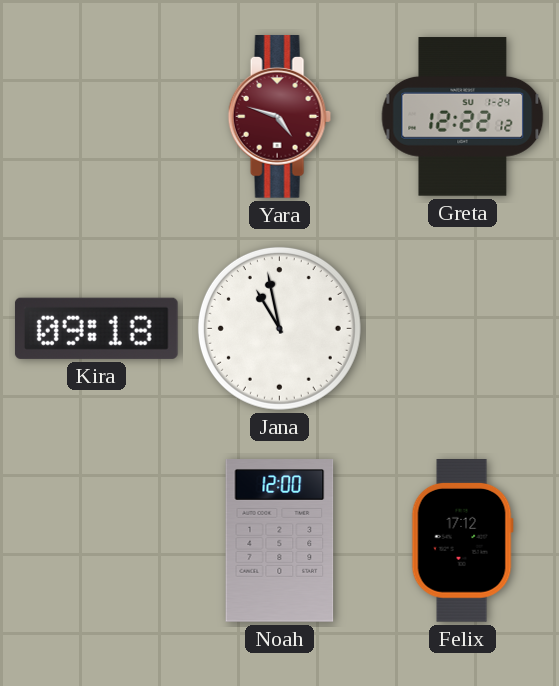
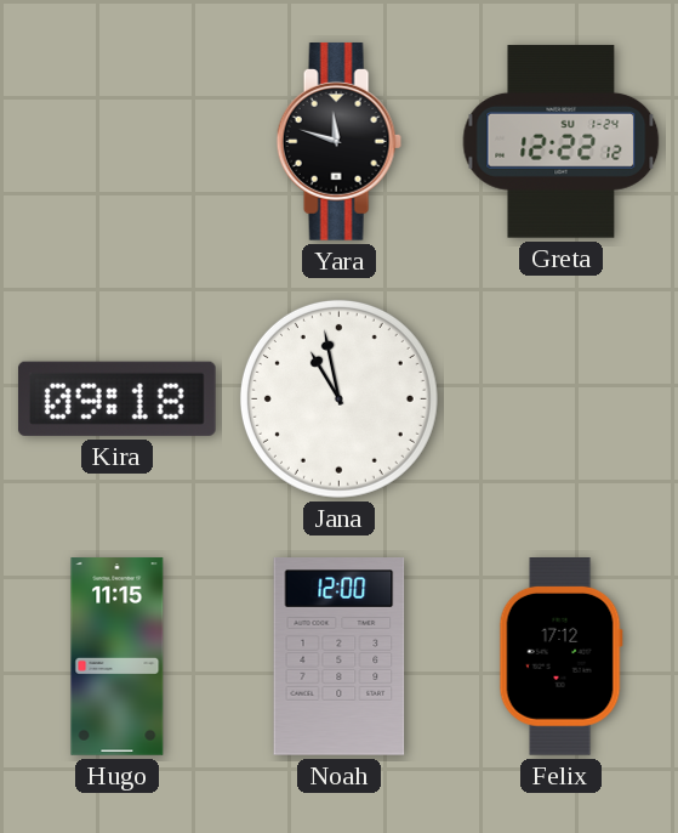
Yara: 4:48 -> 11:48 (338, 142)
Yara dial: burgundy -> black (338, 142)
Hugo: none -> 11:15 (118, 657)
